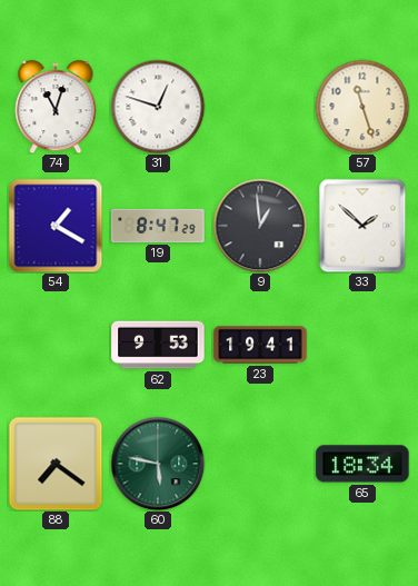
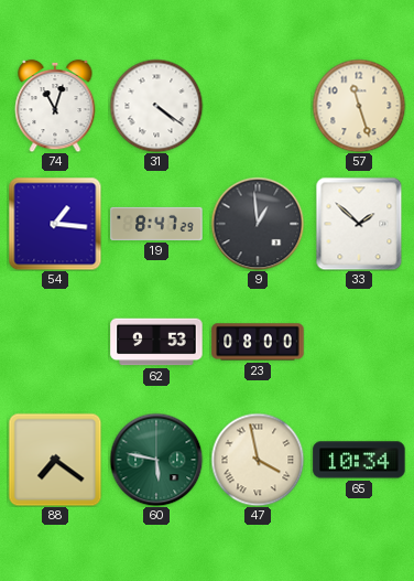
31: 12:48 -> 4:21 (156, 106)
54: 1:20 -> 1:16 (55, 224)
23: 19:41 -> 08:00 (258, 342)
47: none -> 3:58 (258, 460)
65: 18:34 -> 10:34 (359, 460)
